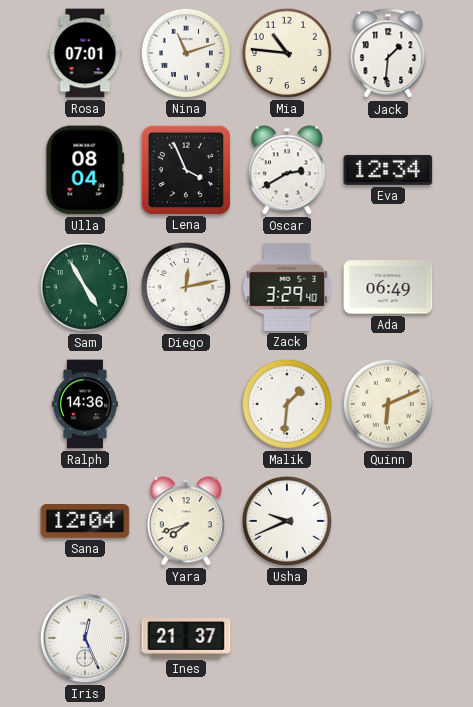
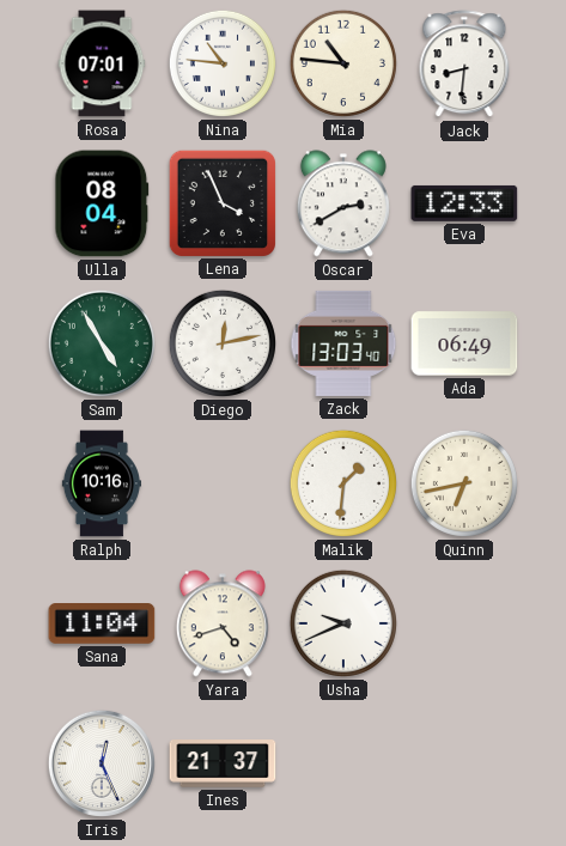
Nina: 11:12 -> 10:46 (223, 63)
Jack: 1:31 -> 8:31 (464, 65)
Eva: 12:34 -> 12:33 (464, 203)
Zack: 3:29 -> 13:03 (343, 343)
Ralph: 14:36 -> 10:16 (101, 483)
Quinn: 6:11 -> 6:43 (464, 483)
Sana: 12:04 -> 11:04 (102, 625)
Yara: 7:42 -> 4:42 (223, 623)
